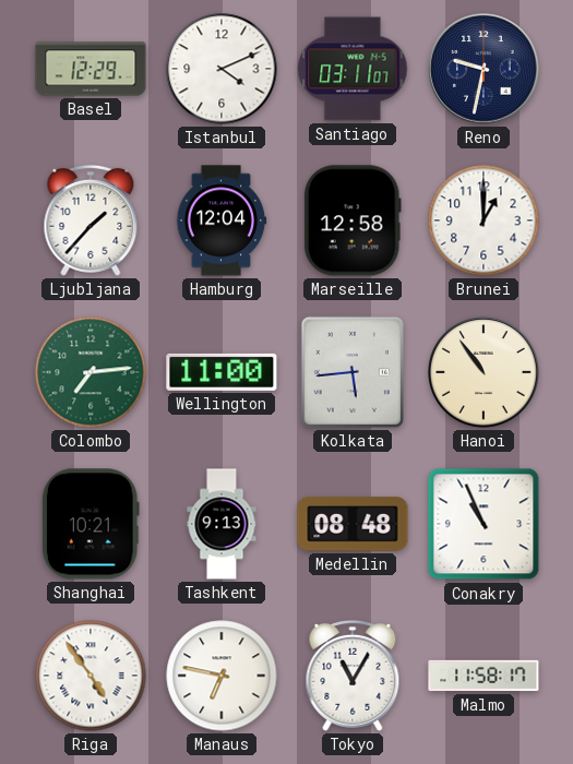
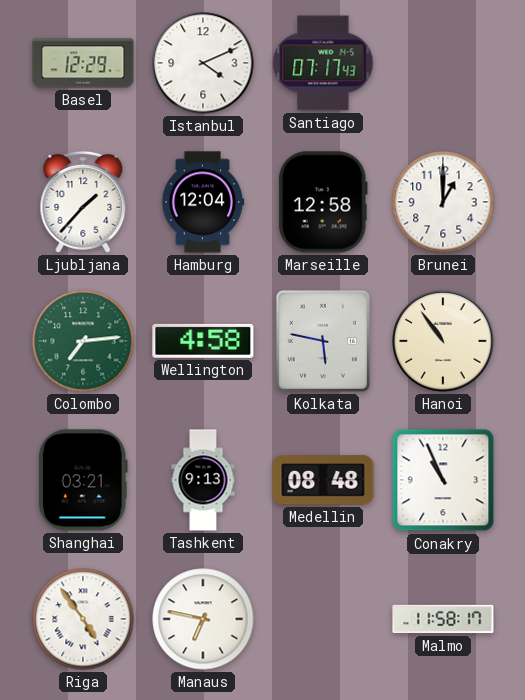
Santiago: 03:11 -> 07:17 (323, 63)
Reno: 9:32 -> none (484, 69)
Wellington: 11:00 -> 4:58 (203, 341)
Kolkata: 5:44 -> 5:47 (323, 341)
Shanghai: 10:21 -> 03:21 (83, 480)
Tokyo: 11:05 -> none (353, 676)
